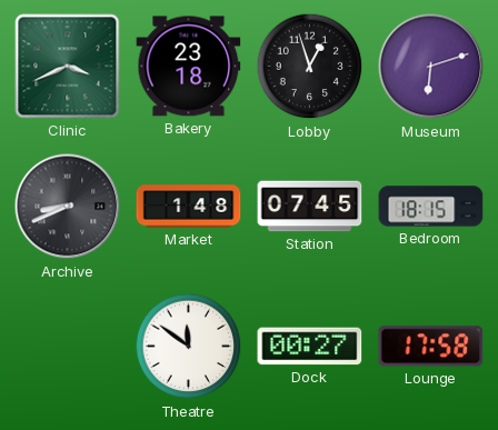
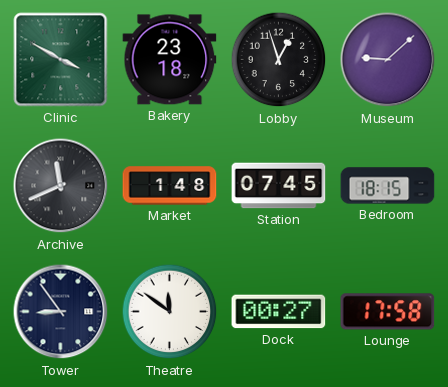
Clinic: 3:41 -> 3:50 (61, 60)
Museum: 6:12 -> 9:08 (388, 60)
Archive: 8:41 -> 11:41 (61, 186)
Tower: none -> 8:54 (61, 312)
